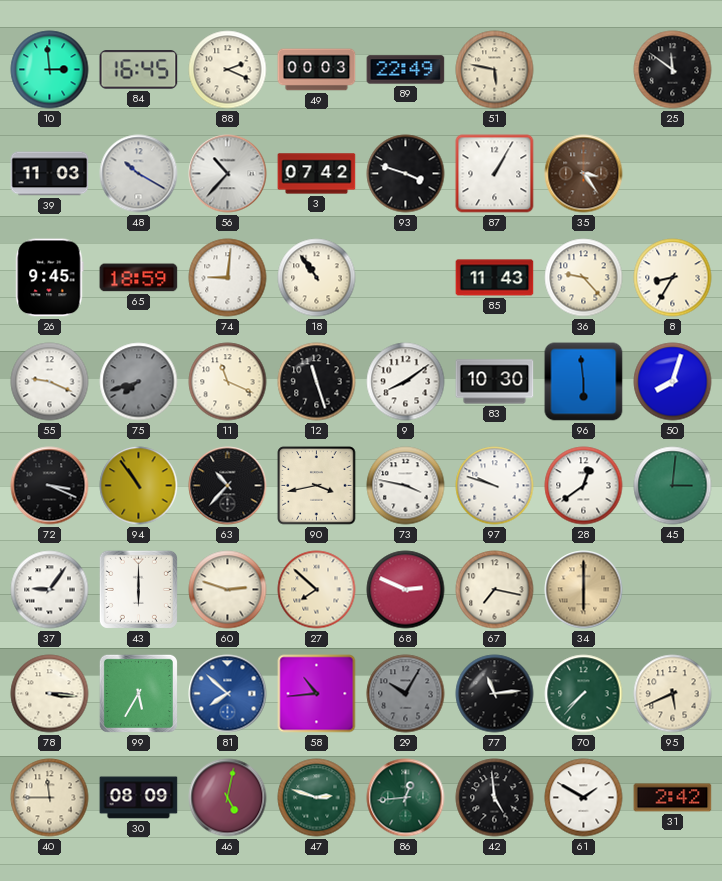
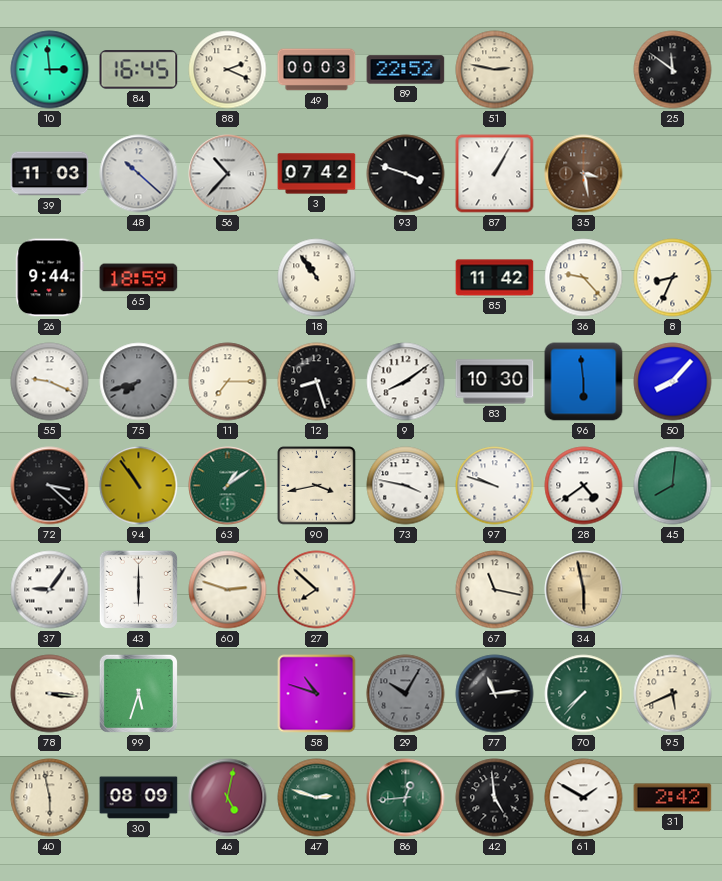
89: 22:49 -> 22:52 (406, 70)
51: 5:47 -> 2:47 (495, 70)
48: 10:20 -> 10:22 (139, 174)
35: 3:24 -> 3:28 (584, 174)
26: 9:45 -> 9:44 (50, 278)
74: 9:01 -> none (228, 278)
85: 11:43 -> 11:42 (495, 278)
8: 8:35 -> 8:34 (673, 278)
11: 11:19 -> 7:15 (228, 382)
12: 11:27 -> 8:27 (317, 382)
50: 8:03 -> 8:07 (673, 382)
72: 3:19 -> 3:22 (50, 486)
63: 10:37 -> 1:09 (228, 486)
63 dial: black -> green (228, 486)
28: 12:39 -> 4:39 (584, 486)
45: 3:01 -> 8:01 (673, 486)
68: 2:49 -> none (406, 590)
67: 7:17 -> 11:17 (495, 590)
34: 6:00 -> 5:58 (584, 590)
99: 5:35 -> 5:33 (138, 693)
81: 7:52 -> none (228, 694)
58: 10:44 -> 10:48 (317, 694)
40: 11:45 -> 5:58 (50, 798)
